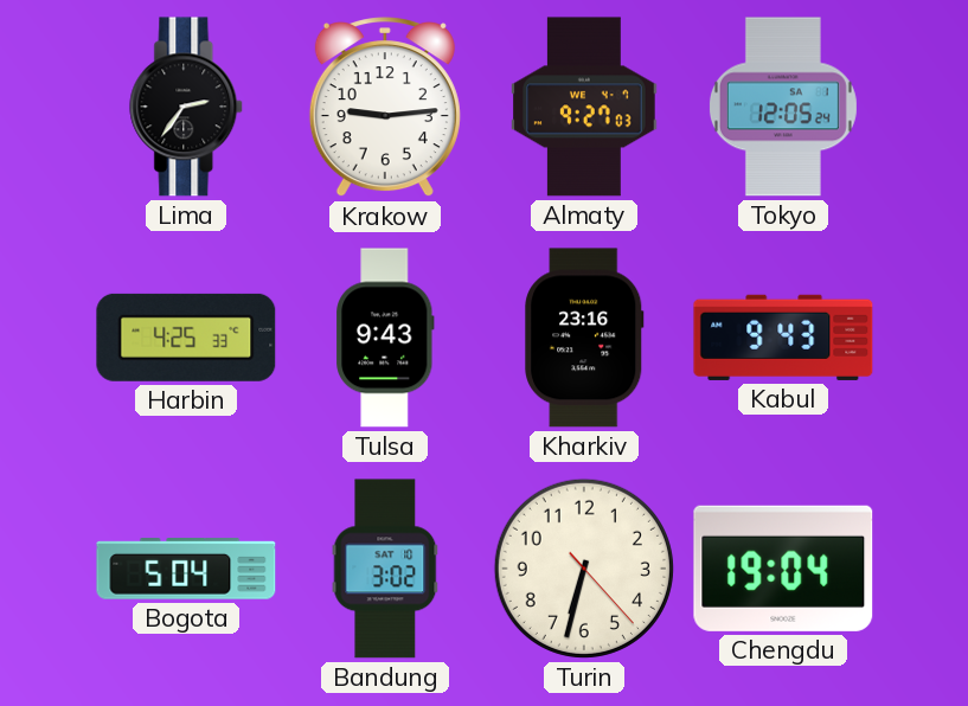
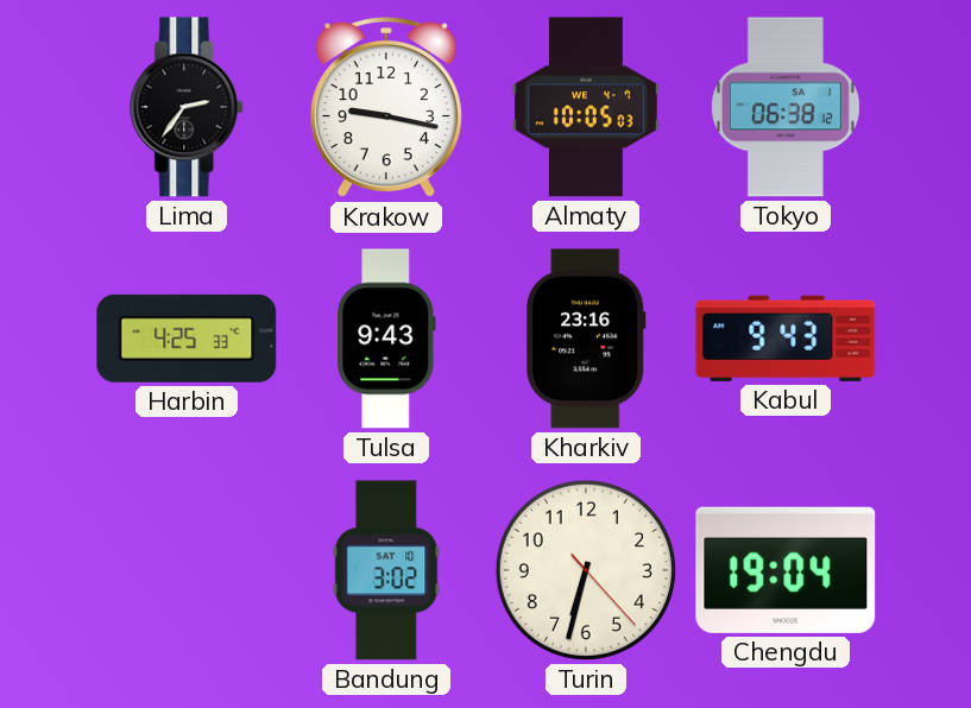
Krakow: 9:14 -> 9:17 (386, 108)
Almaty: 9:27 -> 10:05 (586, 107)
Tokyo: 12:05 -> 06:38 (786, 107)
Bogota: 5:04 -> none (186, 569)
